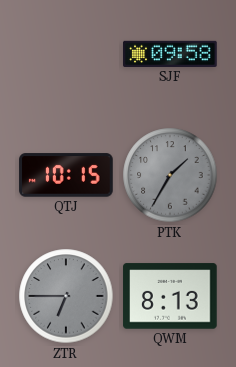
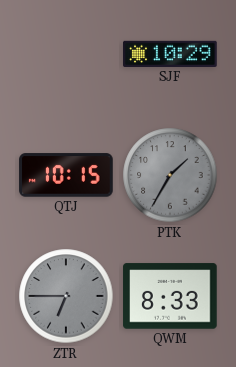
SJF: 09:58 -> 10:29 (170, 54)
QWM: 8:13 -> 8:33 (170, 296)
